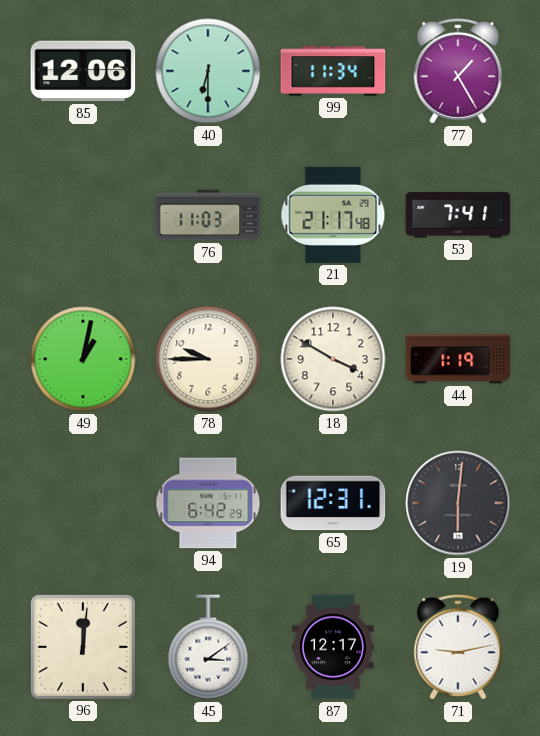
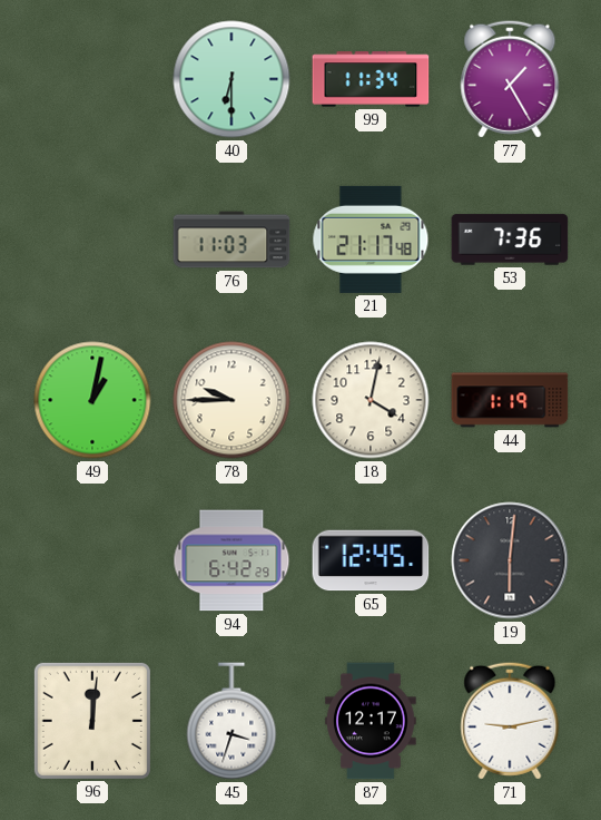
85: 12:06 -> none (83, 71)
53: 7:41 -> 7:36 (510, 240)
18: 3:50 -> 4:02 (371, 400)
65: 12:31 -> 12:45 (371, 560)
45: 3:09 -> 3:33 (231, 721)
